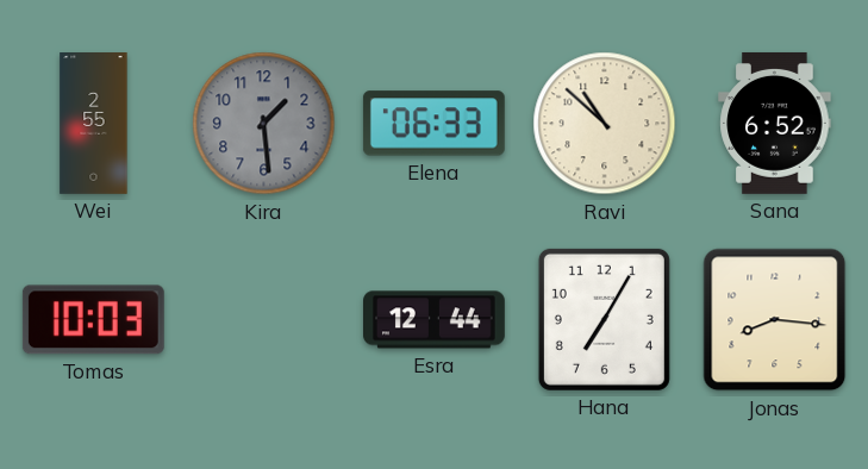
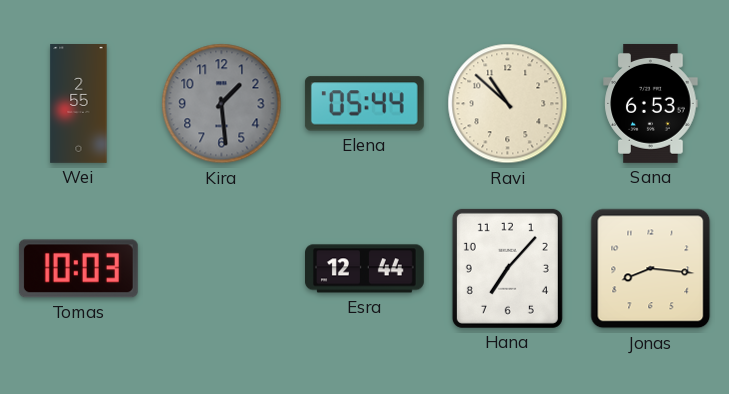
Elena: 06:33 -> 05:44 (364, 104)
Sana: 6:52 -> 6:53 (651, 103)
Hana: 7:05 -> 7:07 (507, 268)
